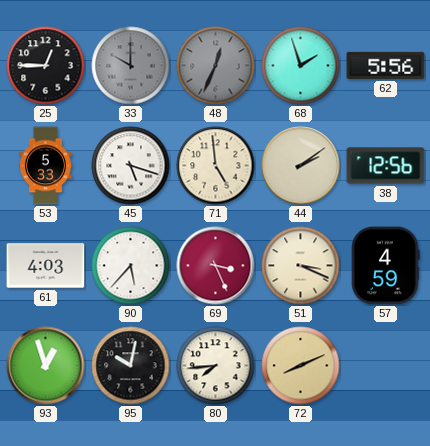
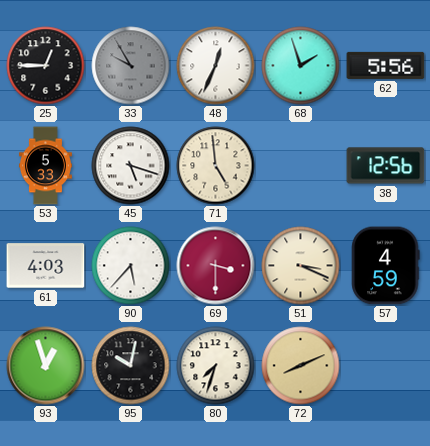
33: 10:00 -> 9:55 (131, 66)
48 dial: grey -> white (216, 66)
44: 2:09 -> none (301, 166)
69: 3:26 -> 3:30 (216, 266)
80: 7:44 -> 7:33 (216, 366)
